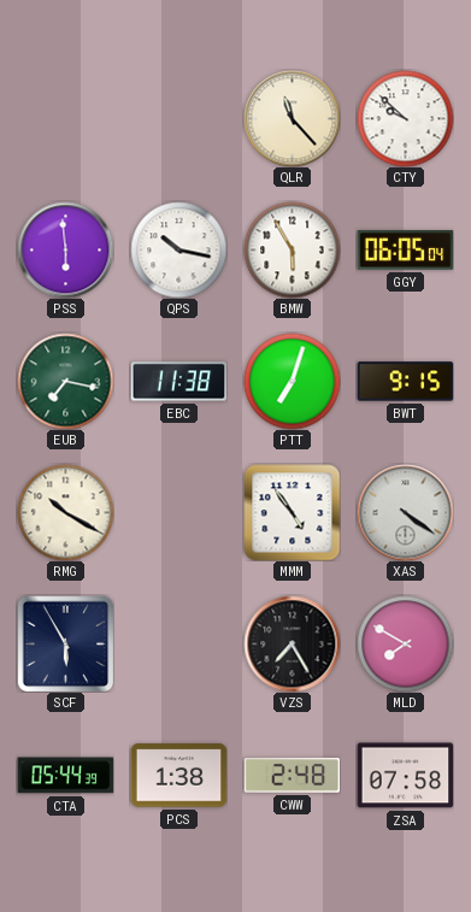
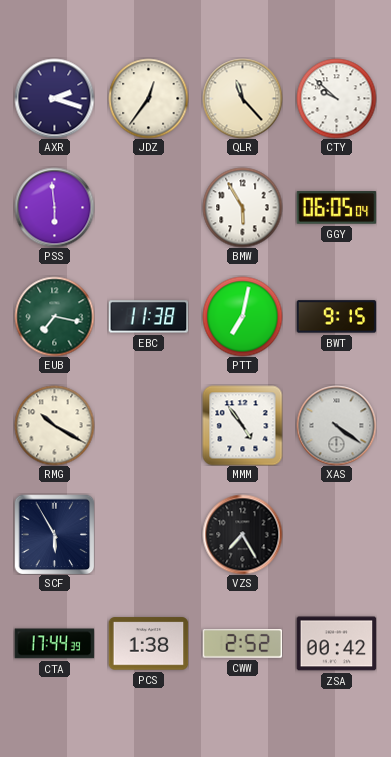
AXR: none -> 2:18 (54, 98)
JDZ: none -> 12:36 (148, 98)
QPS: 10:17 -> none (178, 249)
PTT: 7:03 -> 7:02 (242, 316)
MLD: 7:50 -> none (405, 643)
CTA: 05:44 -> 17:44 (54, 644)
CWW: 2:48 -> 2:52 (242, 644)
ZSA: 07:58 -> 00:42 (336, 644)
